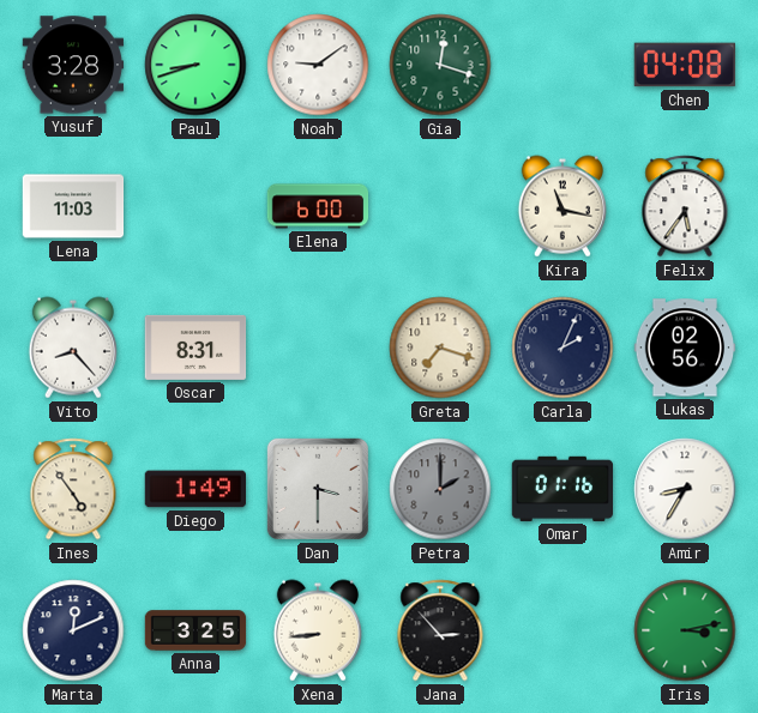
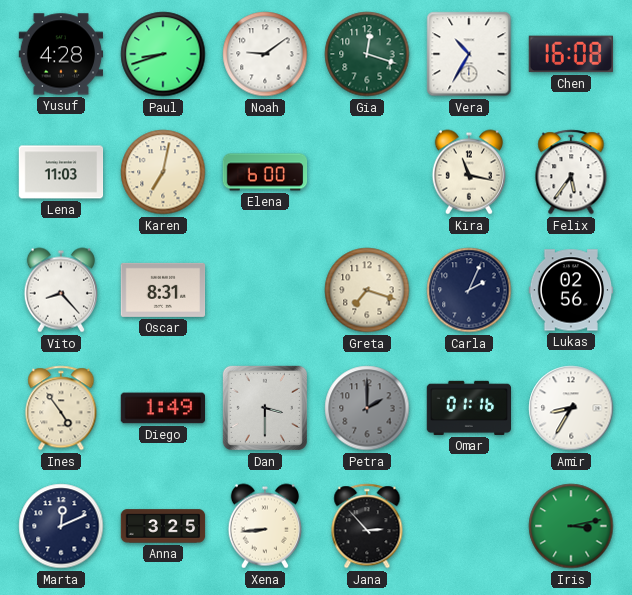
Yusuf: 3:28 -> 4:28 (61, 54)
Vera: none -> 10:35 (469, 54)
Chen: 04:08 -> 16:08 (570, 54)
Karen: none -> 7:02 (163, 172)
